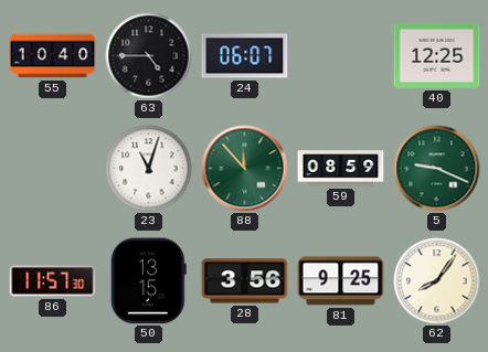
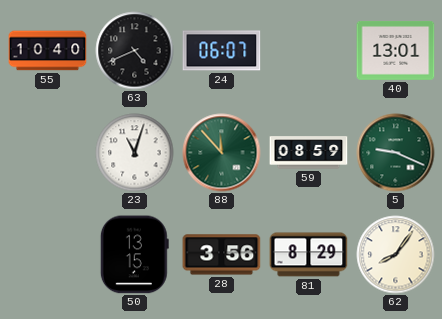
63: 4:45 -> 4:41 (135, 51)
40: 12:25 -> 13:01 (396, 50)
86: 11:57 -> none (53, 281)
81: 9:25 -> 8:29 (309, 255)
